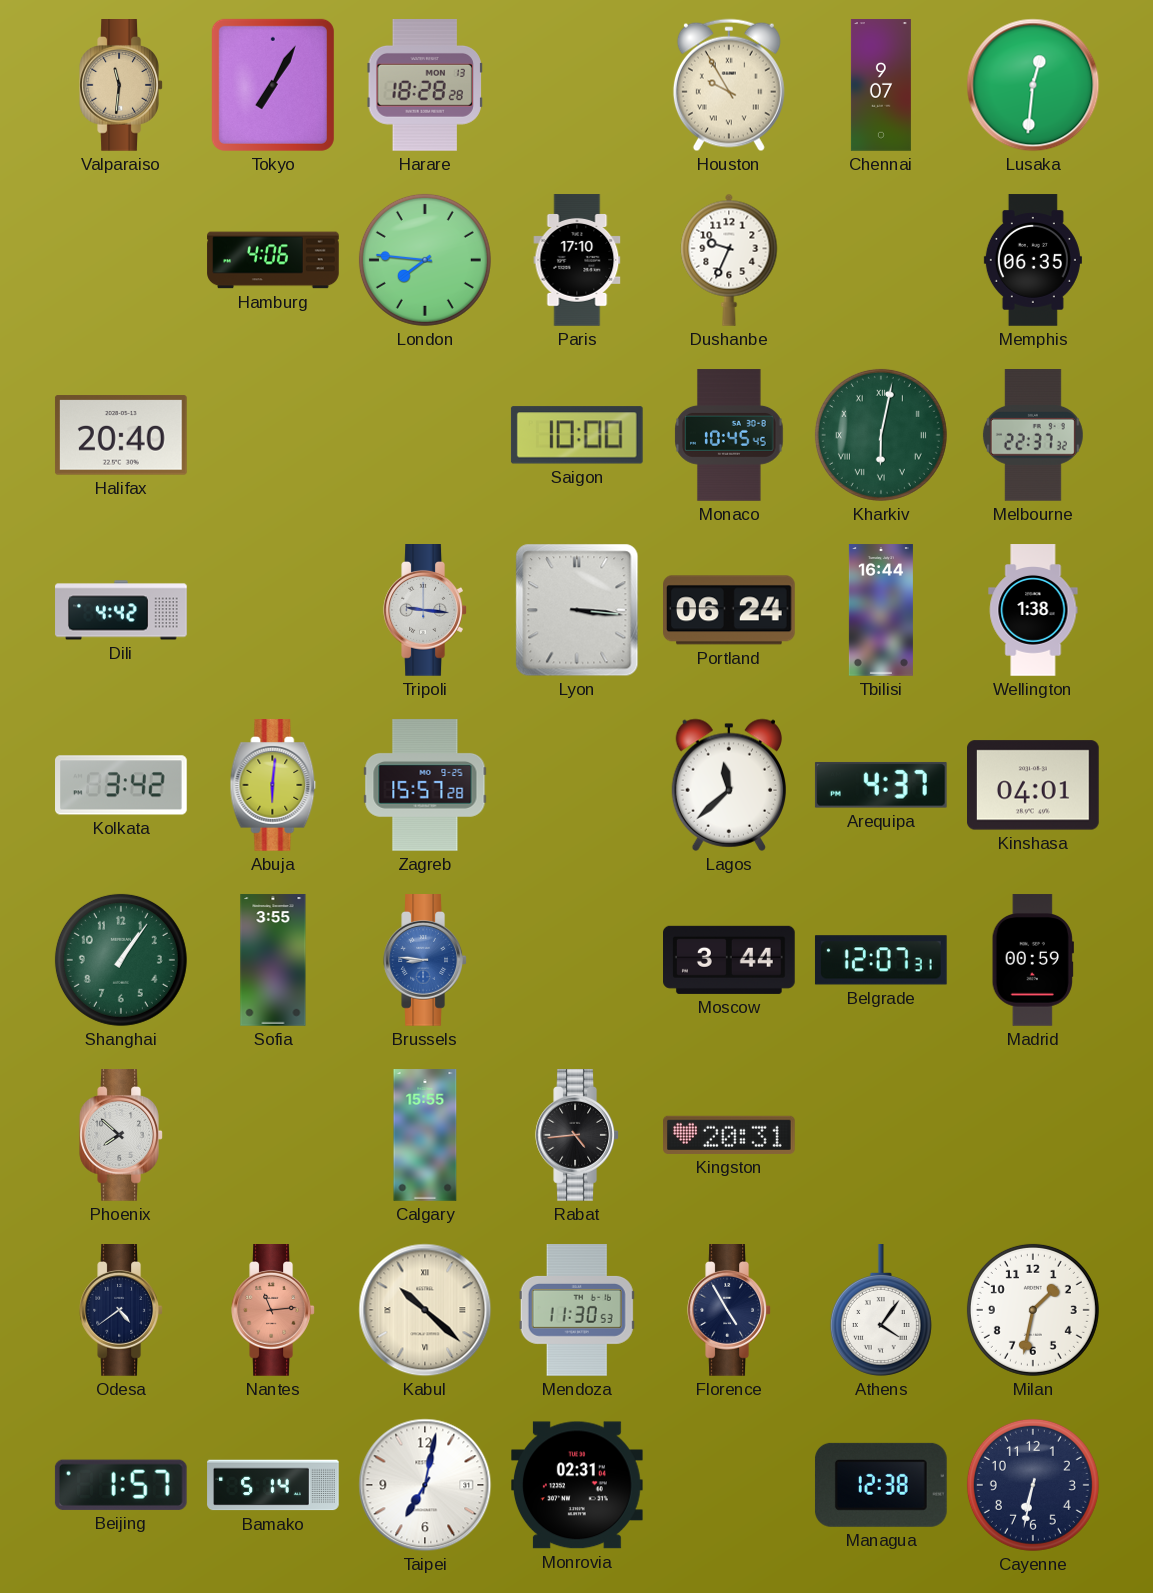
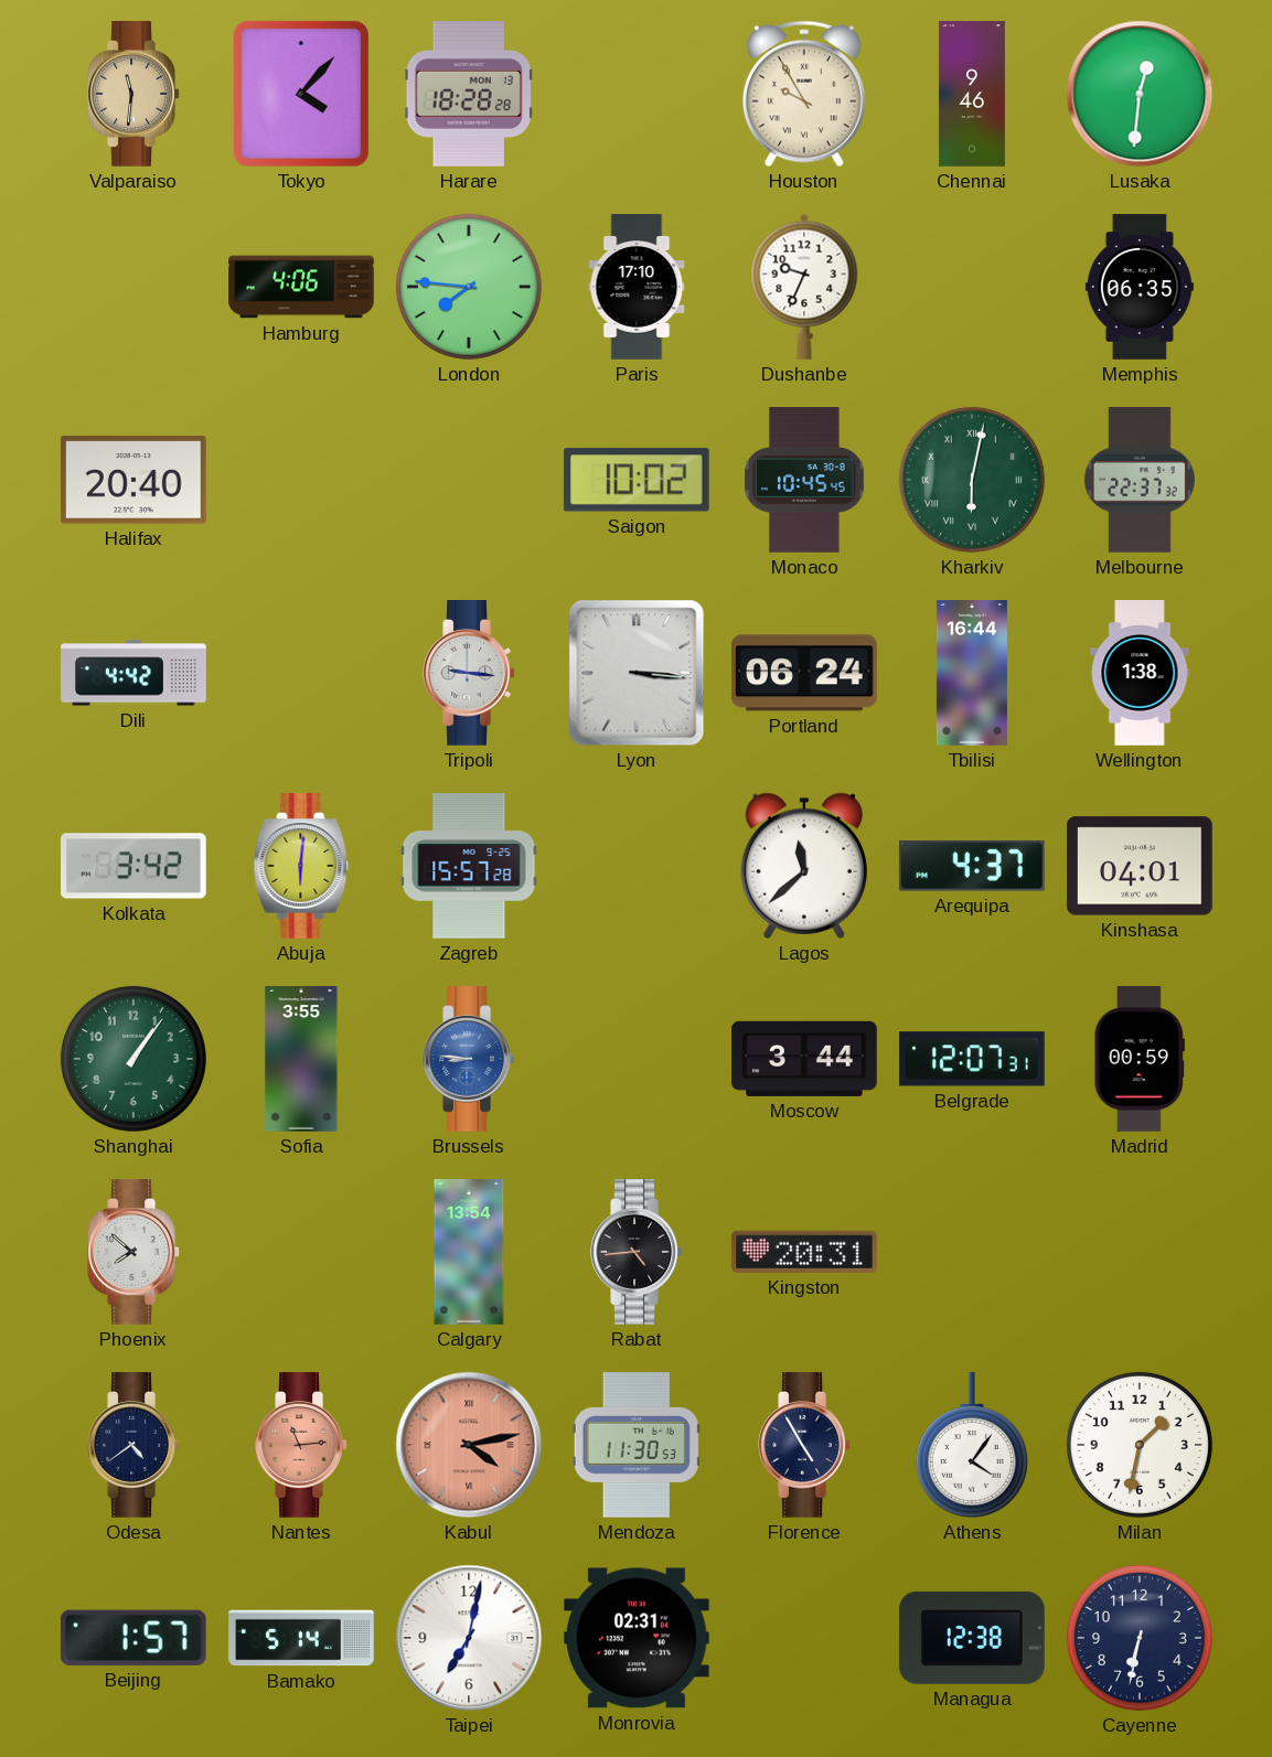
Tokyo: 7:05 -> 4:07 (301, 94)
Chennai: 9:07 -> 9:46 (972, 94)
Saigon: 10:00 -> 10:02 (637, 480)
Calgary: 15:55 -> 13:54 (469, 1252)
Kabul: 10:22 -> 4:13 (469, 1445)
Kabul dial: cream -> salmon (469, 1445)
